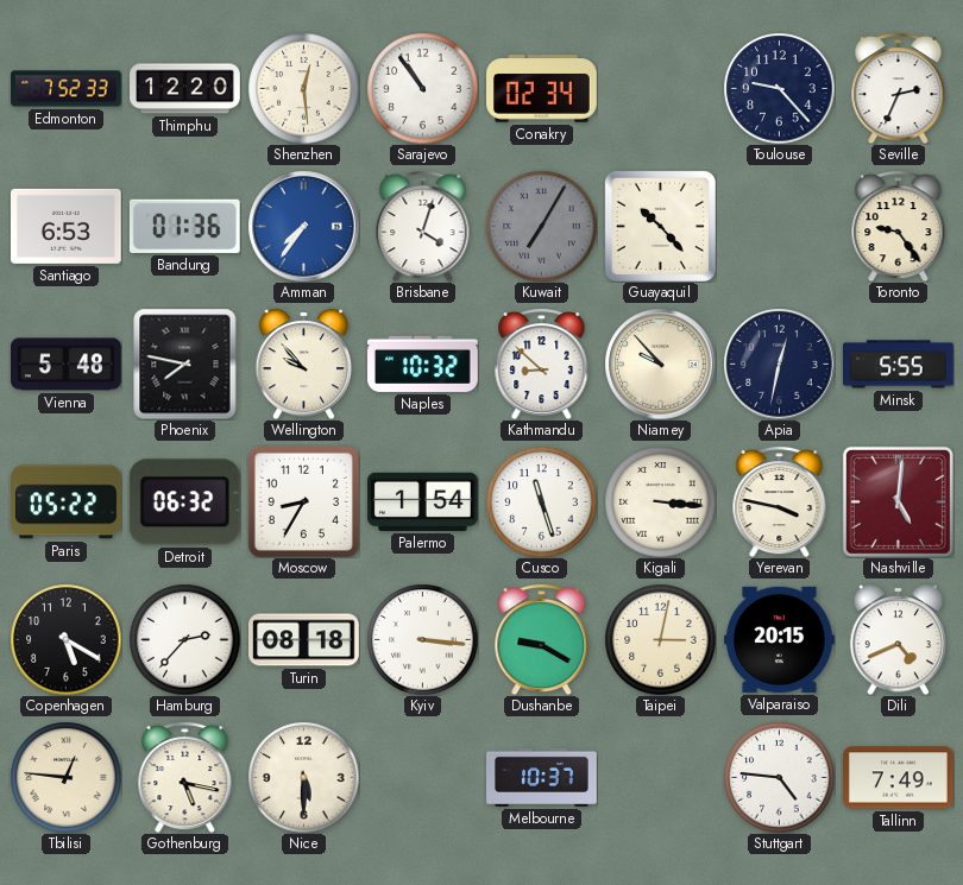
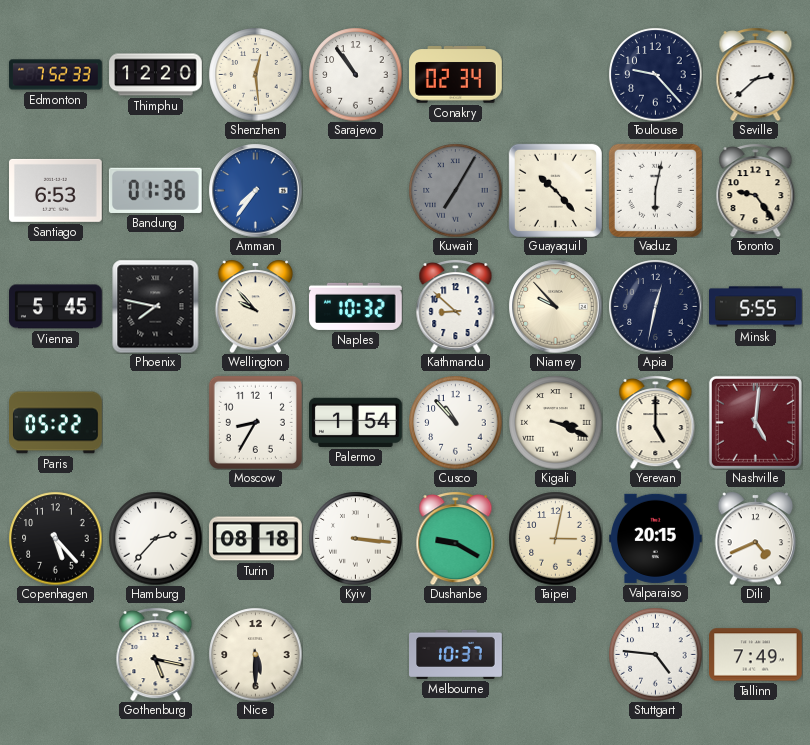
Seville: 2:34 -> 2:38 (756, 75)
Brisbane: 4:03 -> none (423, 227)
Vaduz: none -> 6:02 (655, 190)
Vienna: 5:48 -> 5:45 (56, 307)
Detroit: 06:32 -> none (184, 502)
Cusco: 11:27 -> 10:53 (455, 422)
Kigali: 3:16 -> 3:19 (555, 422)
Yerevan: 3:47 -> 5:00 (656, 423)
Copenhagen: 5:20 -> 5:23 (55, 538)
Tbilisi: 12:46 -> none (65, 777)
